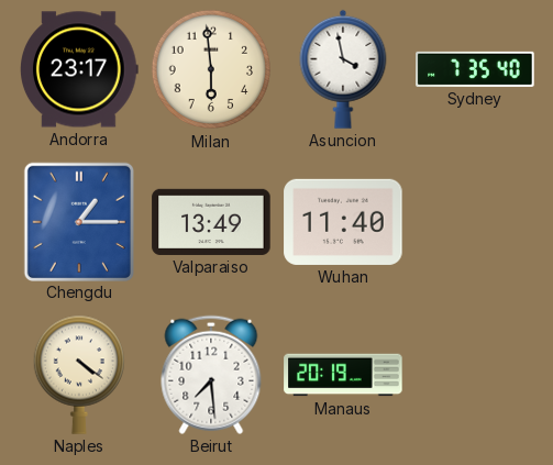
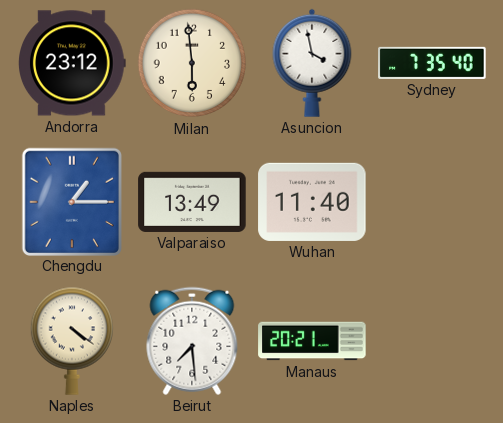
Andorra: 23:17 -> 23:12 (73, 63)
Manaus: 20:19 -> 20:21 (312, 341)
